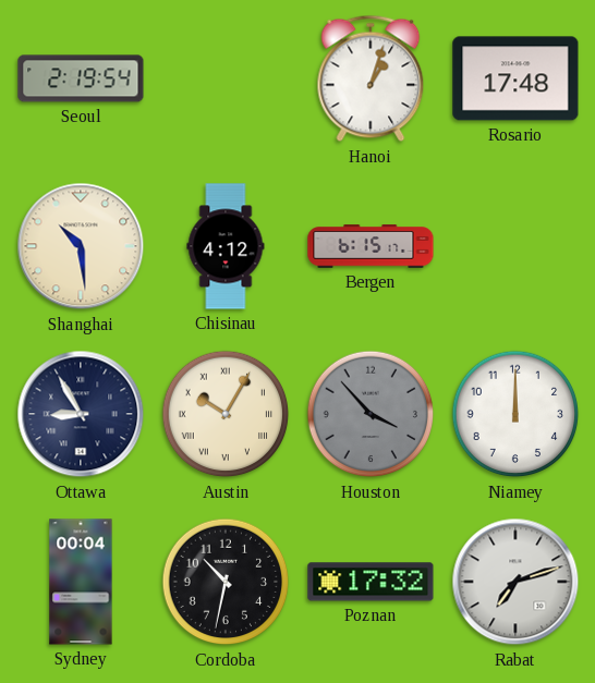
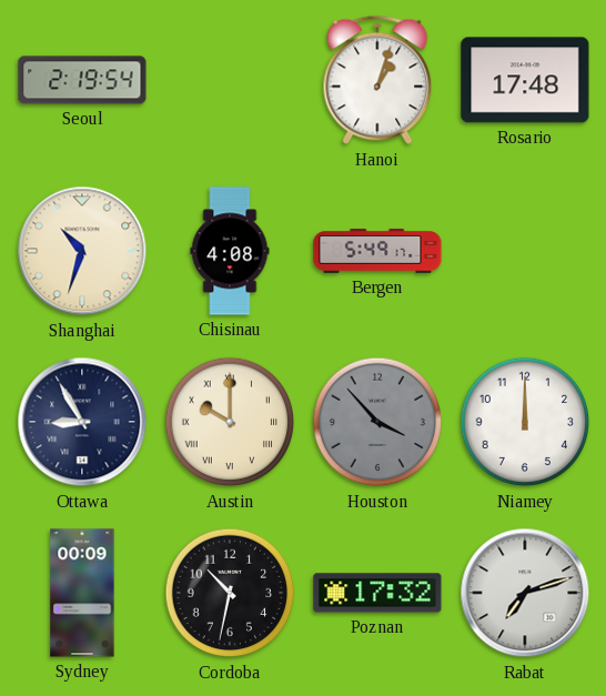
Shanghai: 10:29 -> 10:33 (82, 251)
Chisinau: 4:12 -> 4:08 (230, 251)
Bergen: 6:15 -> 5:49 (377, 251)
Austin: 10:05 -> 10:00 (230, 422)
Sydney: 00:04 -> 00:09 (82, 593)
